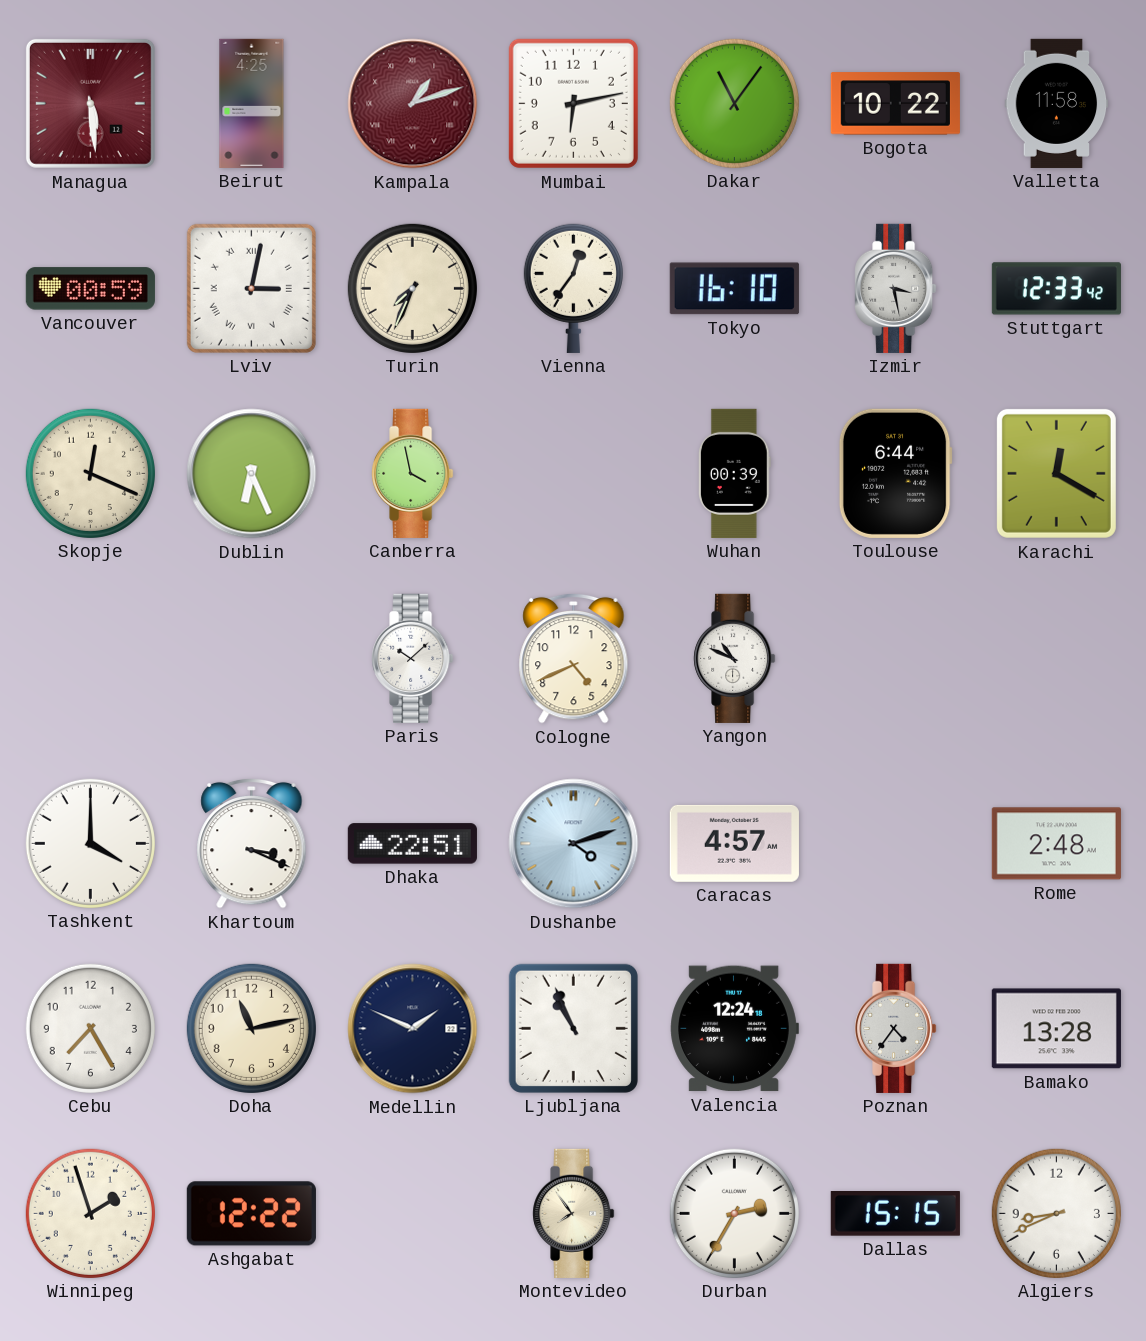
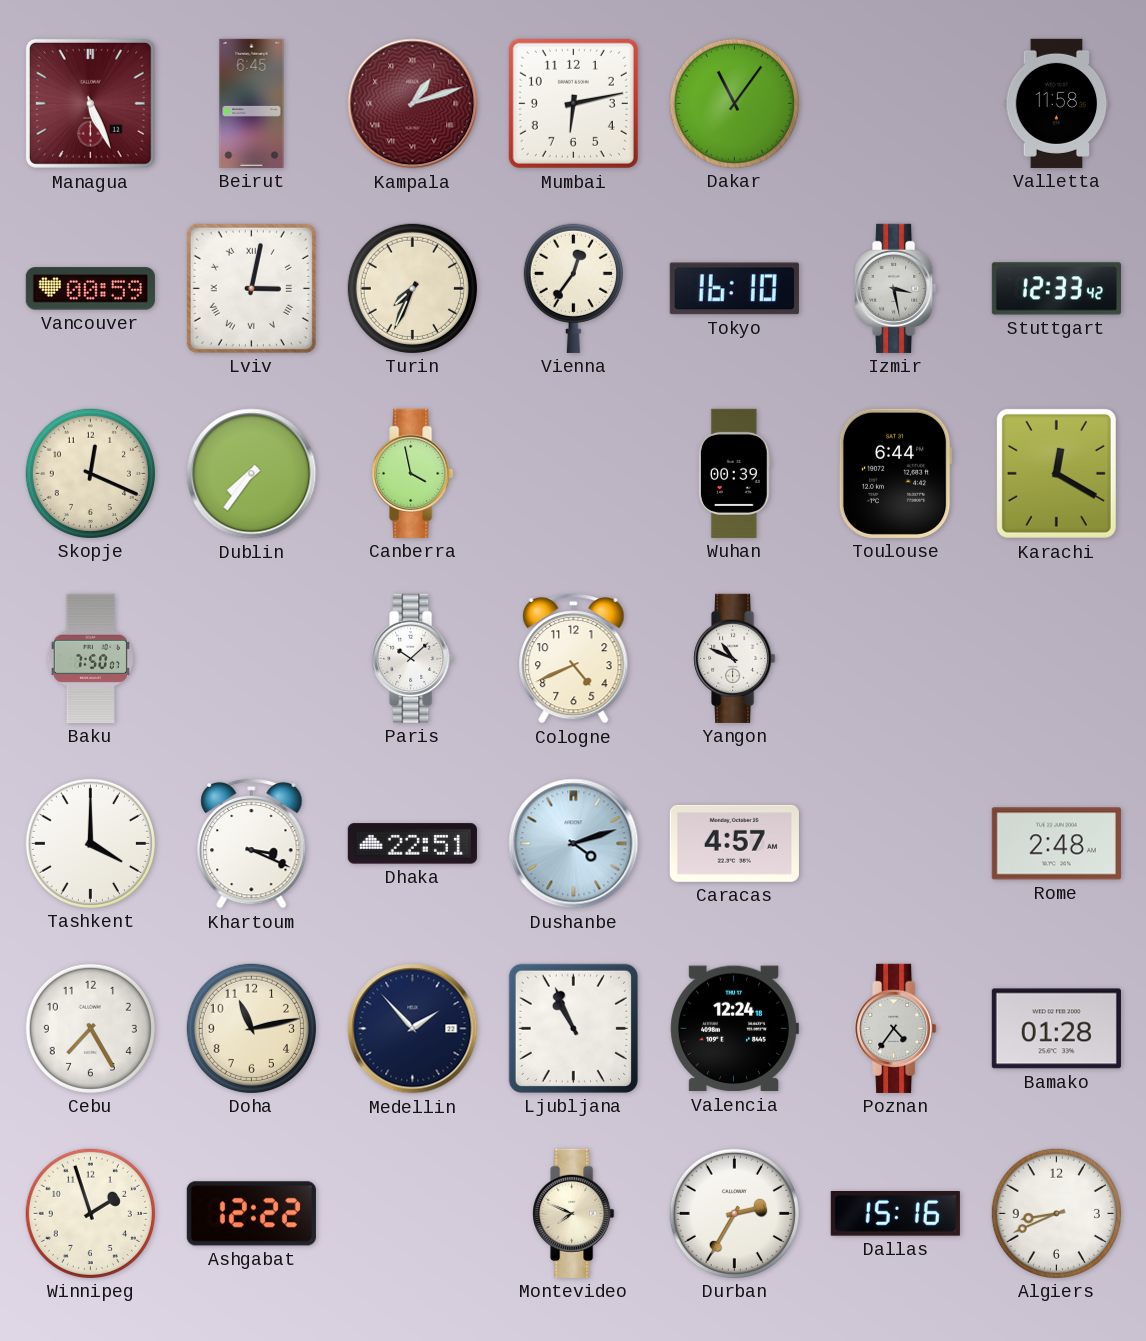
Managua: 5:29 -> 5:26 (90, 103)
Beirut: 4:25 -> 6:45 (252, 103)
Bogota: 10:22 -> none (895, 104)
Dublin: 6:26 -> 7:36 (252, 474)
Baku: none -> 7:50 (90, 658)
Medellin: 1:49 -> 1:53 (413, 1029)
Bamako: 13:28 -> 01:28 (1056, 1029)
Montevideo: 7:54 -> 7:49 (574, 1213)
Dallas: 15:15 -> 15:16 (895, 1214)
